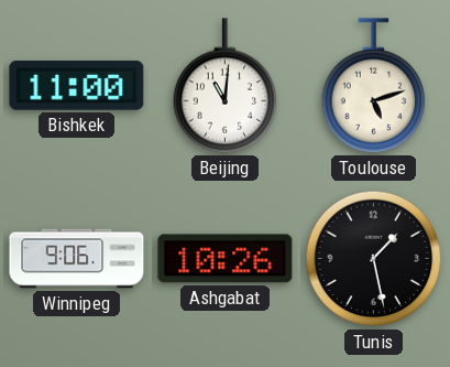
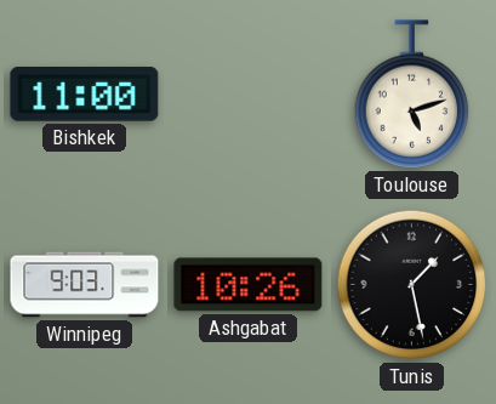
Beijing: 11:01 -> none (226, 86)
Winnipeg: 9:06 -> 9:03 (85, 285)
